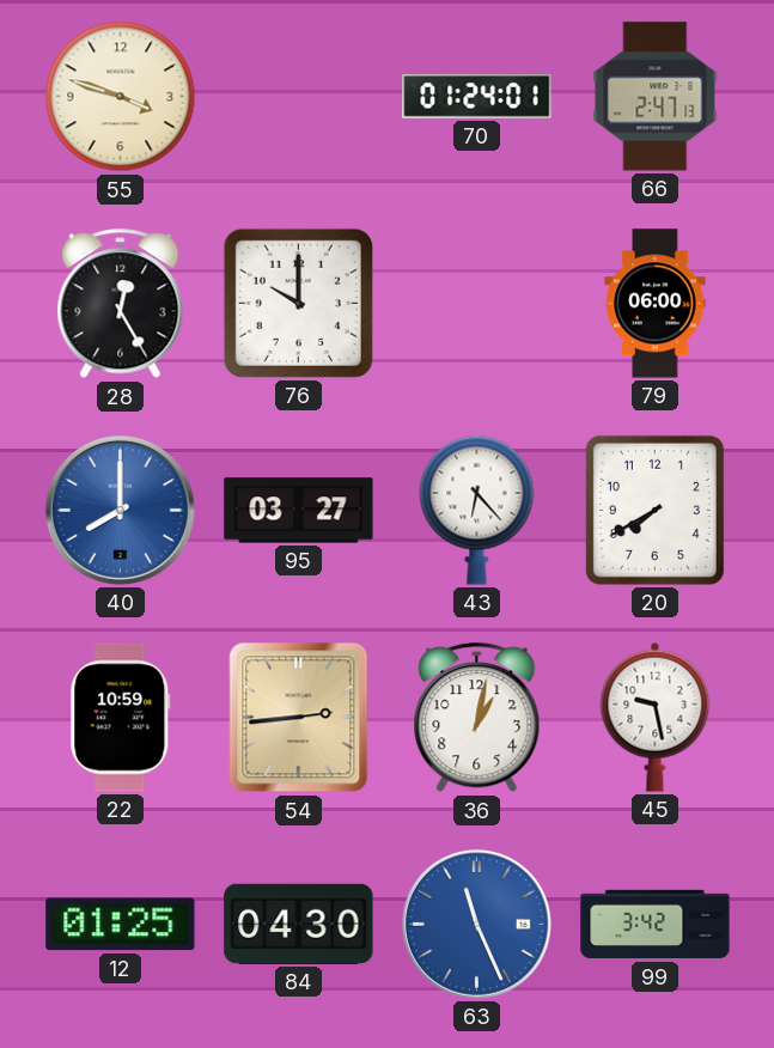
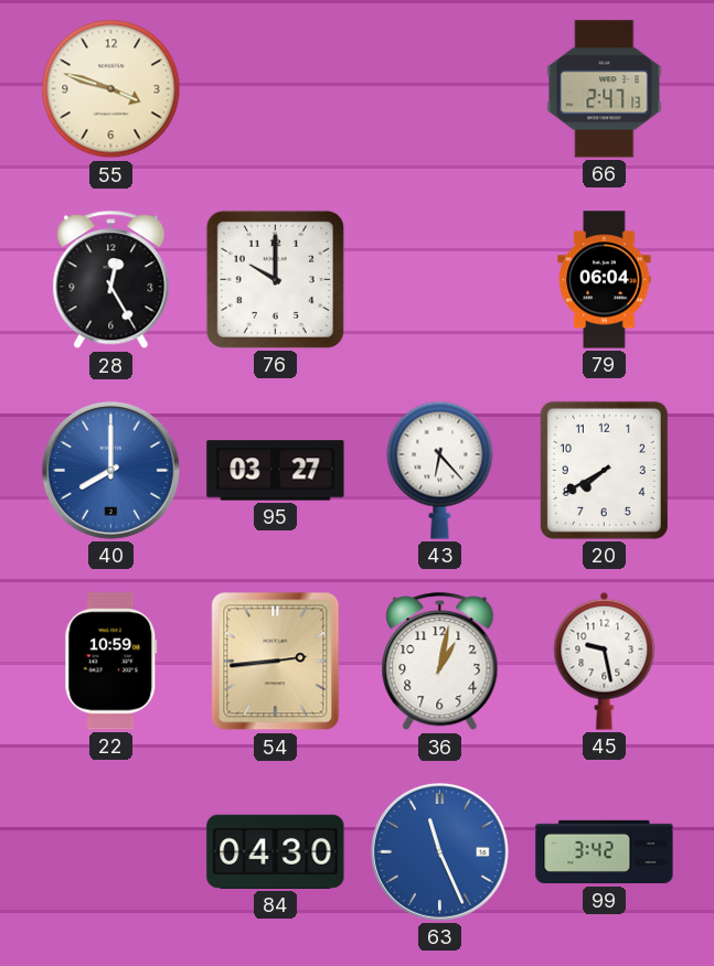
70: 01:24 -> none (477, 97)
79: 06:00 -> 06:04 (605, 280)
12: 01:25 -> none (121, 925)
